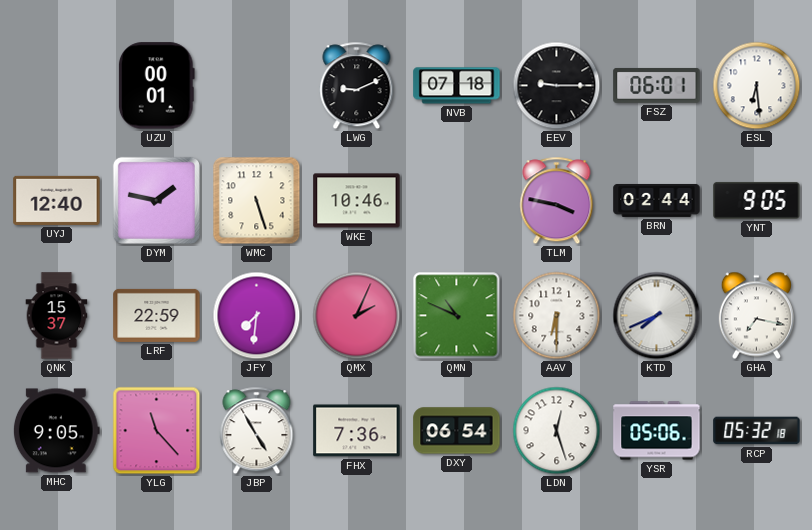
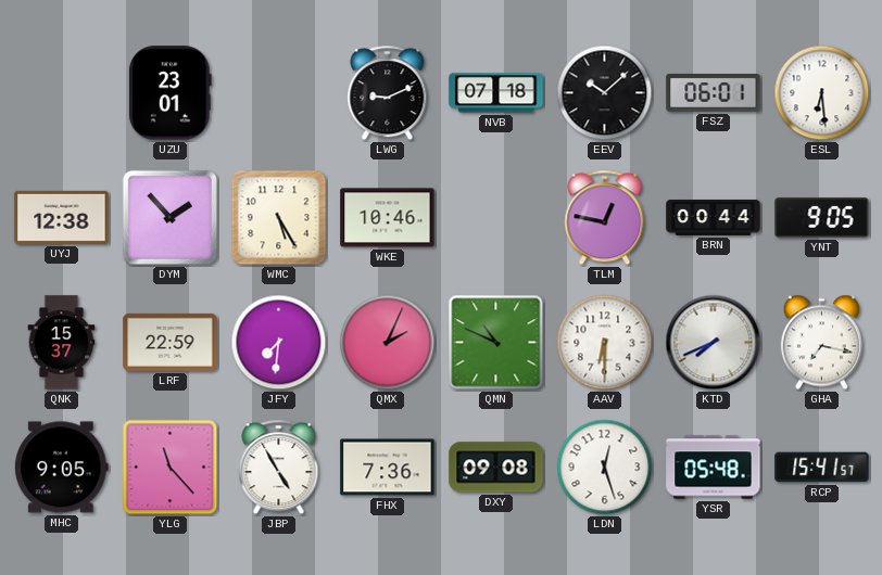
UZU: 00:01 -> 23:01 (169, 93)
EEV: 9:15 -> 10:08 (605, 93)
UYJ: 12:40 -> 12:38 (62, 217)
DYM: 1:47 -> 1:53 (169, 217)
WMC: 5:27 -> 5:25 (279, 218)
TLM: 3:47 -> 12:47 (605, 218)
BRN: 02:44 -> 00:44 (714, 217)
DXY: 06:54 -> 09:08 (496, 468)
YSR: 05:06 -> 05:48 (714, 468)
RCP: 05:32 -> 15:41 (822, 468)
